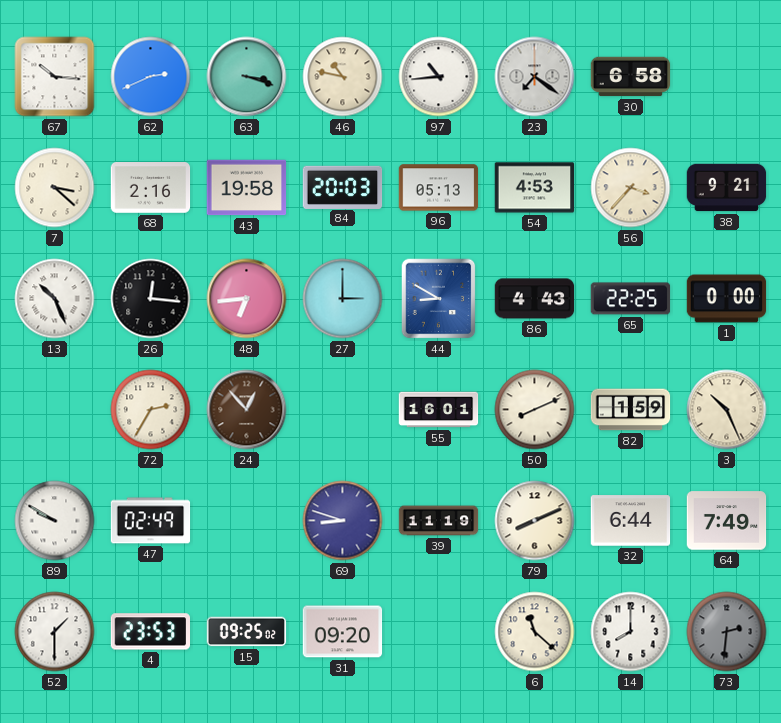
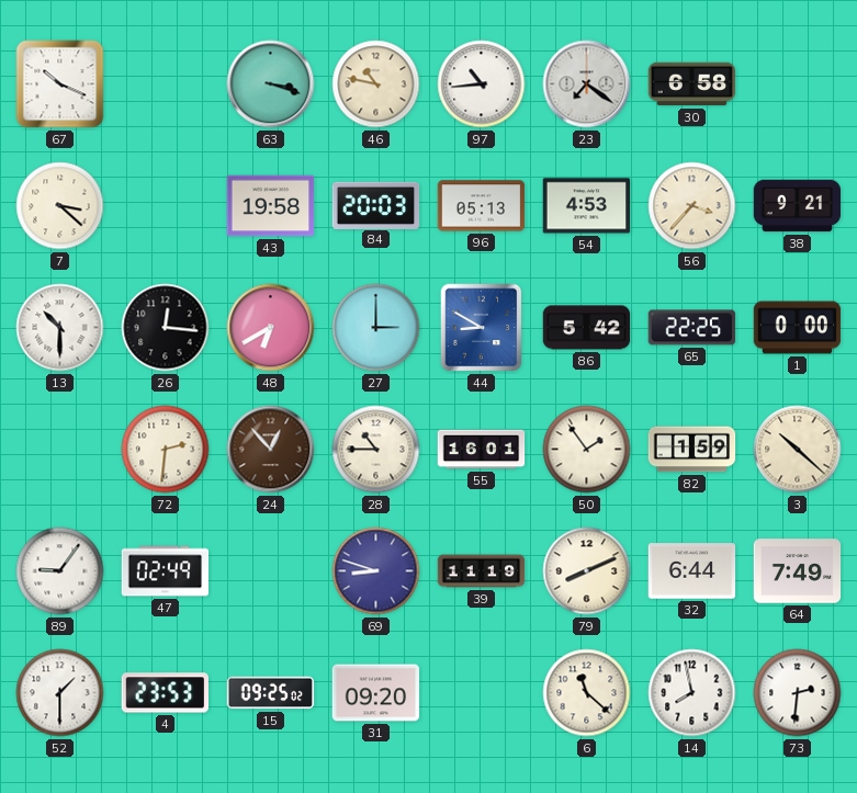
67: 10:16 -> 10:19 (60, 84)
62: 2:41 -> none (151, 77)
68: 2:16 -> none (151, 188)
13: 10:26 -> 10:30 (60, 328)
48: 6:44 -> 6:40 (271, 328)
86: 4:43 -> 5:42 (587, 328)
72: 2:35 -> 2:31 (166, 450)
28: none -> 10:45 (376, 450)
50: 8:11 -> 1:54 (587, 450)
3: 10:26 -> 10:22 (798, 450)
89: 9:50 -> 9:06 (60, 571)
14: 8:00 -> 7:58 (692, 693)
73 dial: grey -> white (798, 693)
